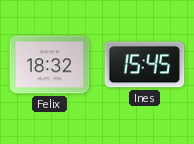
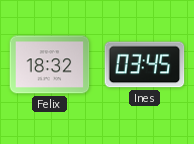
Ines: 15:45 -> 03:45 (145, 65)
